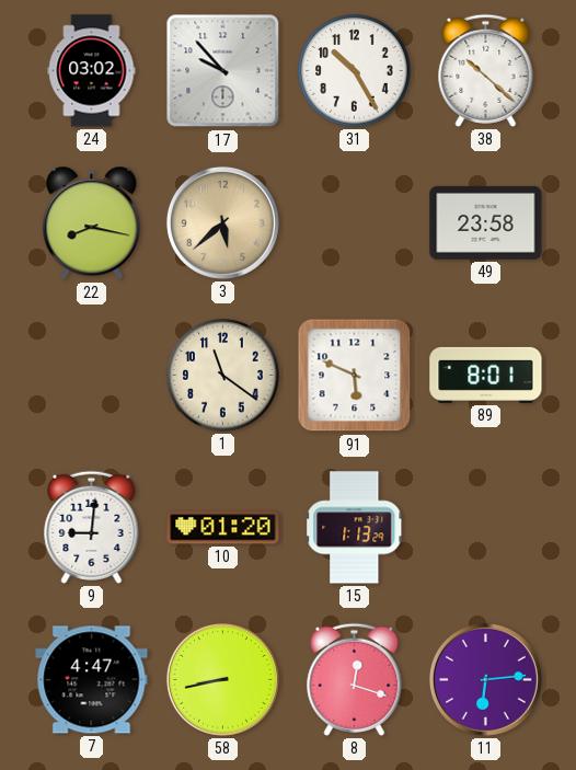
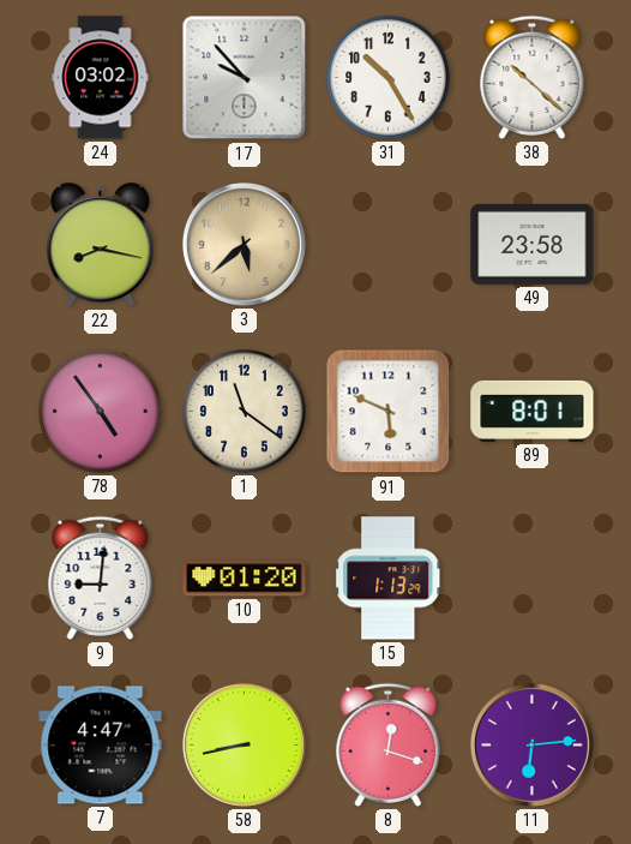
78: none -> 4:54 (101, 412)
